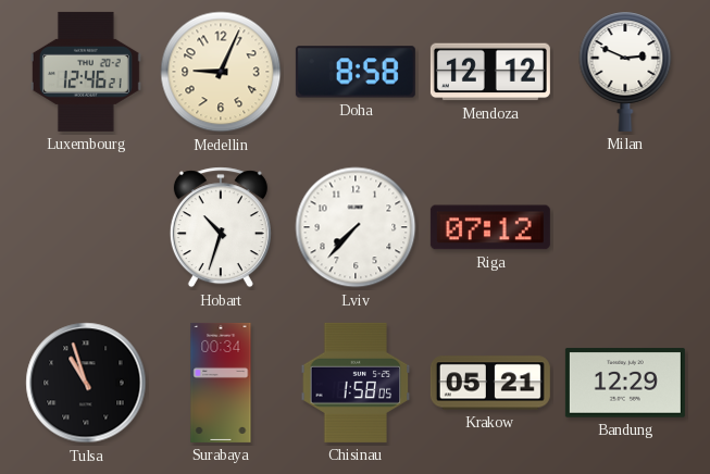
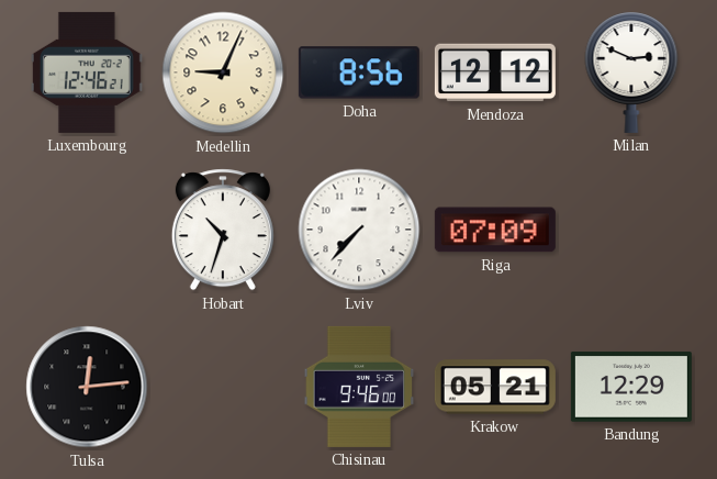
Doha: 8:58 -> 8:56 (359, 73)
Riga: 07:12 -> 07:09 (495, 230)
Tulsa: 10:57 -> 12:14 (87, 387)
Surabaya: 00:34 -> none (221, 383)
Chisinau: 1:58 -> 9:46 (359, 387)
